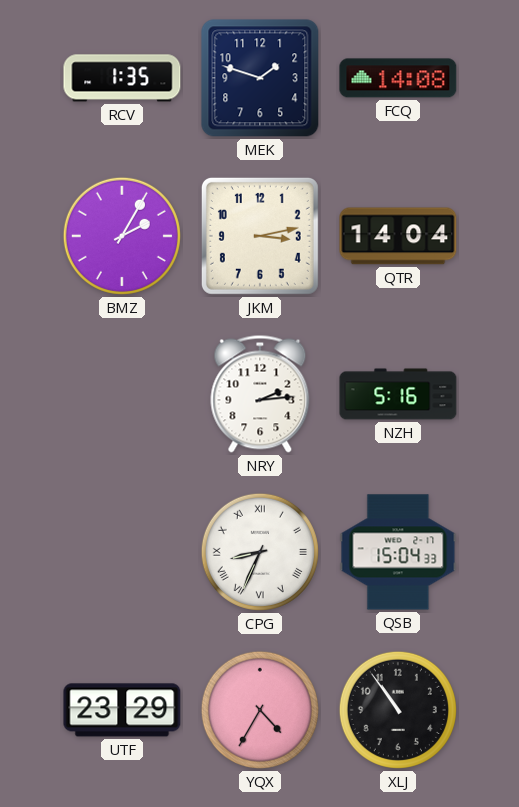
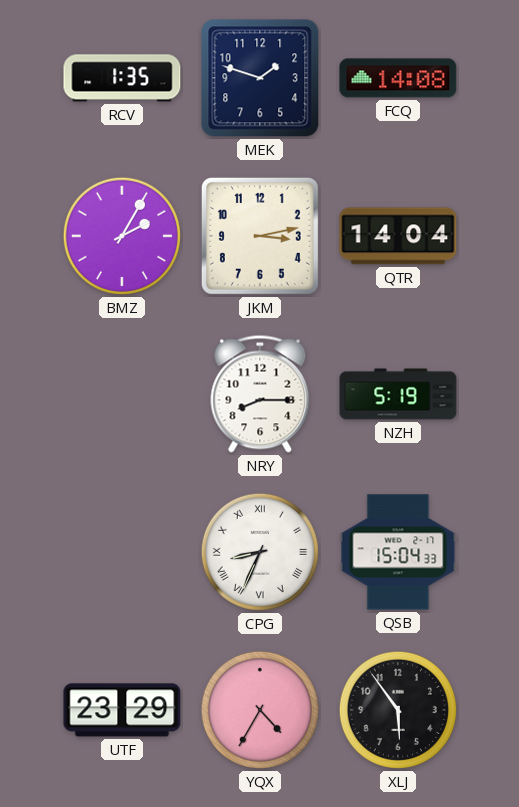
NRY: 2:14 -> 8:15 (260, 394)
NZH: 5:16 -> 5:19 (398, 394)
XLJ: 10:54 -> 5:54 (398, 710)
